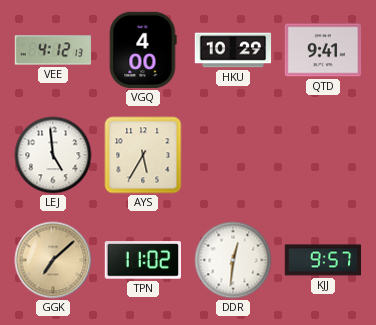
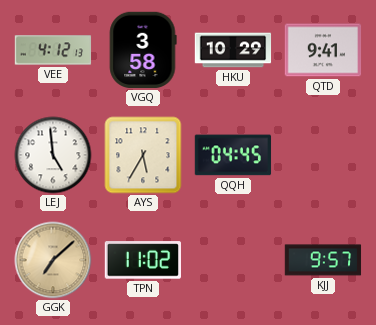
VGQ: 4:00 -> 3:58 (143, 50)
QQH: none -> 04:45 (233, 155)
DDR: 12:31 -> none (233, 260)
